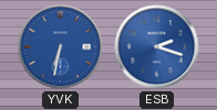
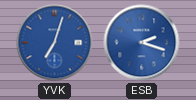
YVK: 6:32 -> 7:03 (55, 43)
